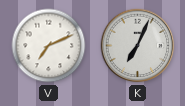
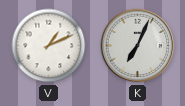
V: 7:11 -> 1:11 (49, 46)
